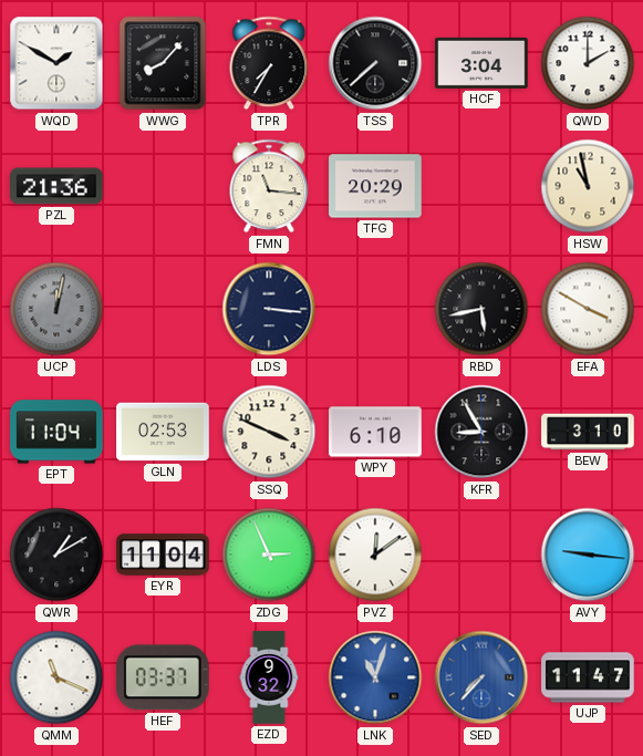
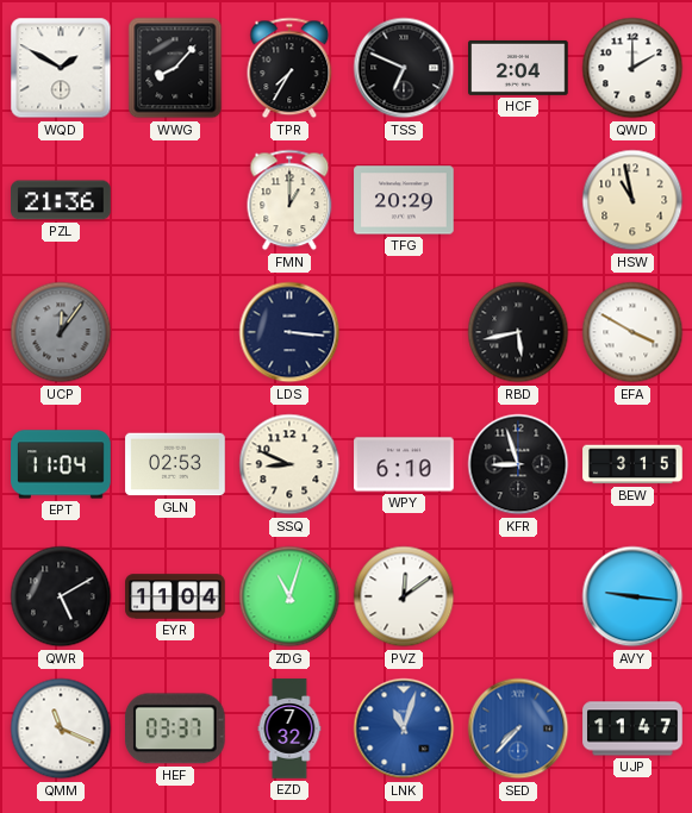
TSS: 7:38 -> 6:49 (404, 68)
HCF: 3:04 -> 2:04 (518, 68)
FMN: 11:16 -> 1:00 (289, 200)
UCP: 12:02 -> 12:06 (61, 332)
SSQ: 3:49 -> 8:49 (289, 464)
KFR: 8:55 -> 8:57 (518, 464)
BEW: 3:10 -> 3:15 (632, 464)
QWR: 1:10 -> 5:10 (61, 596)
ZDG: 2:56 -> 11:03 (289, 596)
EZD: 9:32 -> 7:32 (289, 728)
